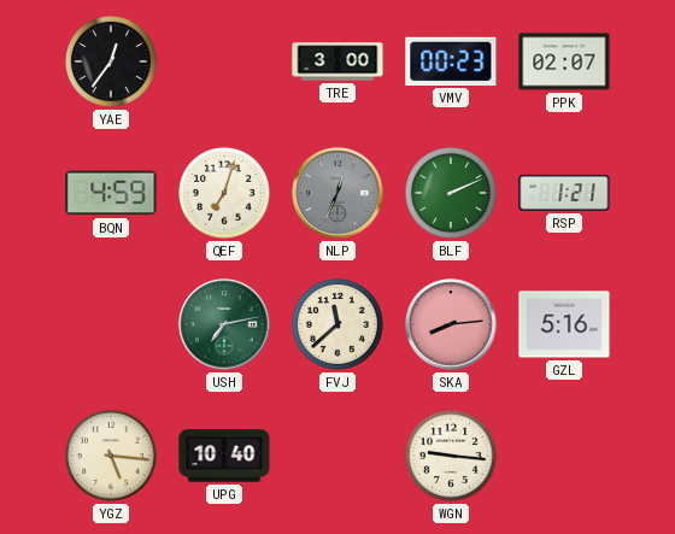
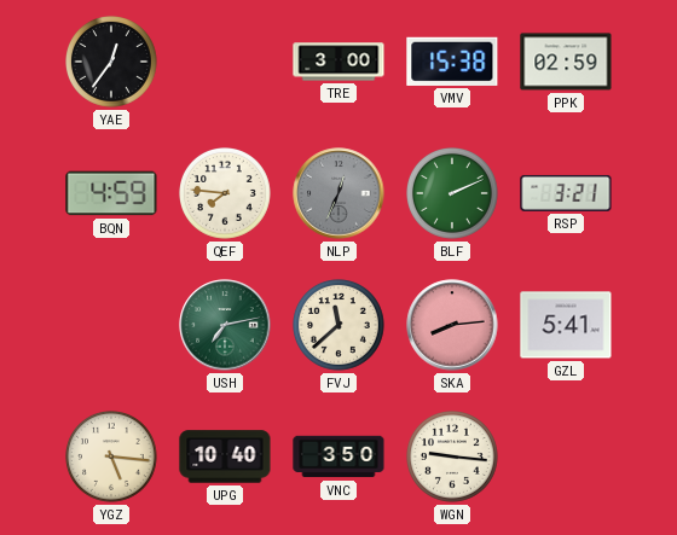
VMV: 00:23 -> 15:38 (452, 62)
PPK: 02:07 -> 02:59 (566, 62)
QEF: 7:03 -> 7:46 (226, 194)
RSP: 1:21 -> 3:21 (566, 193)
GZL: 5:16 -> 5:41 (566, 325)
VNC: none -> 3:50 (338, 457)
